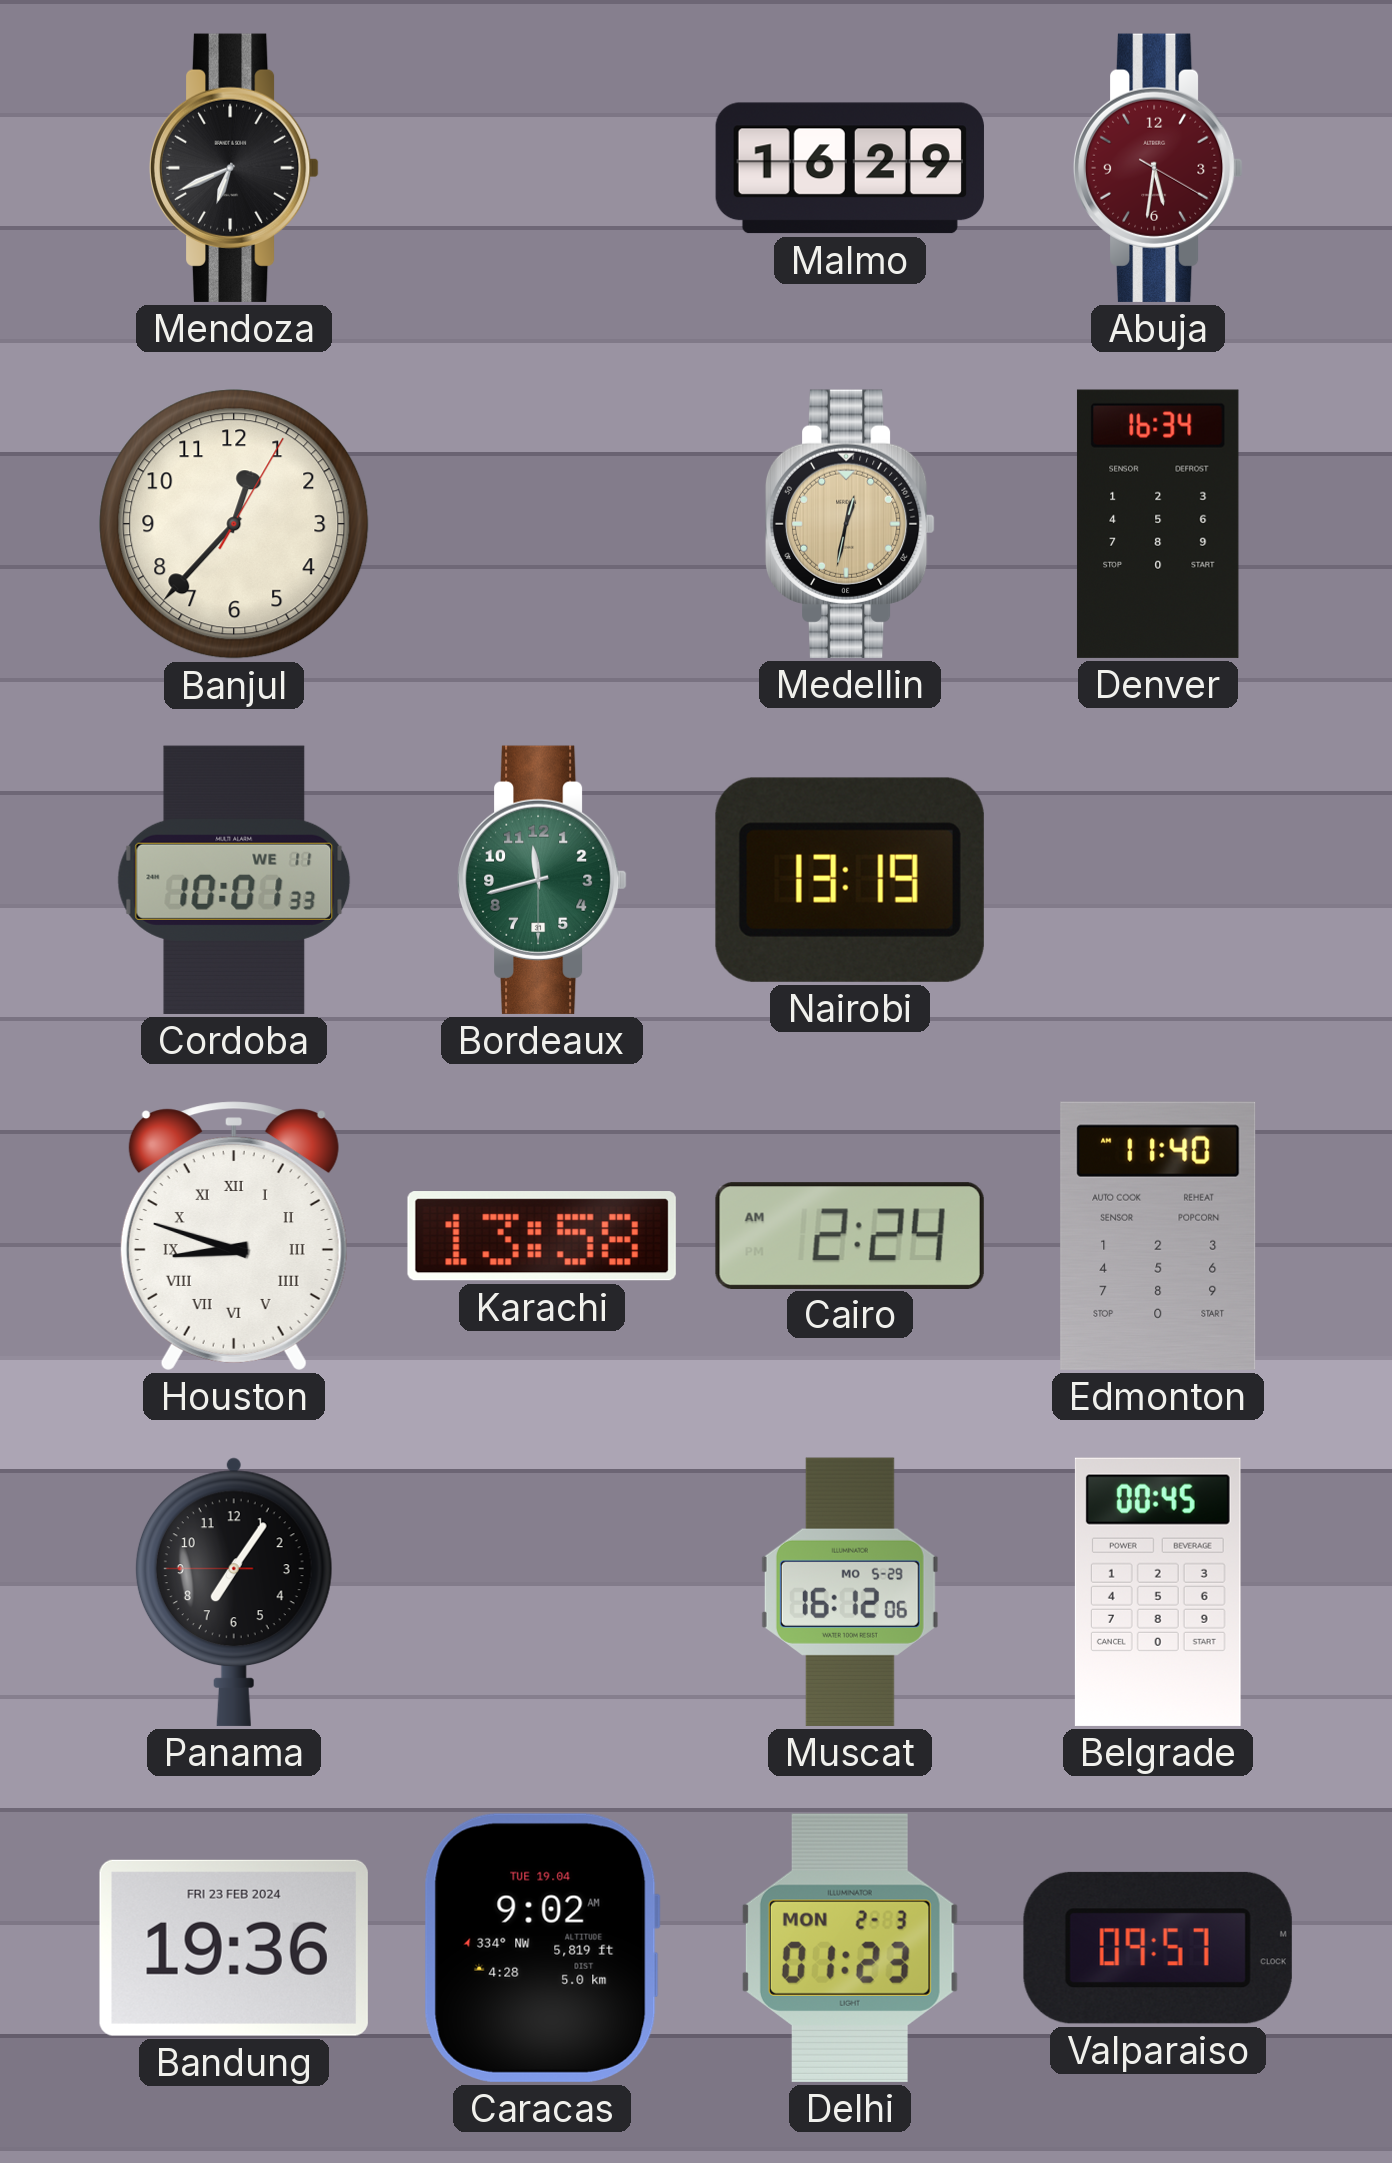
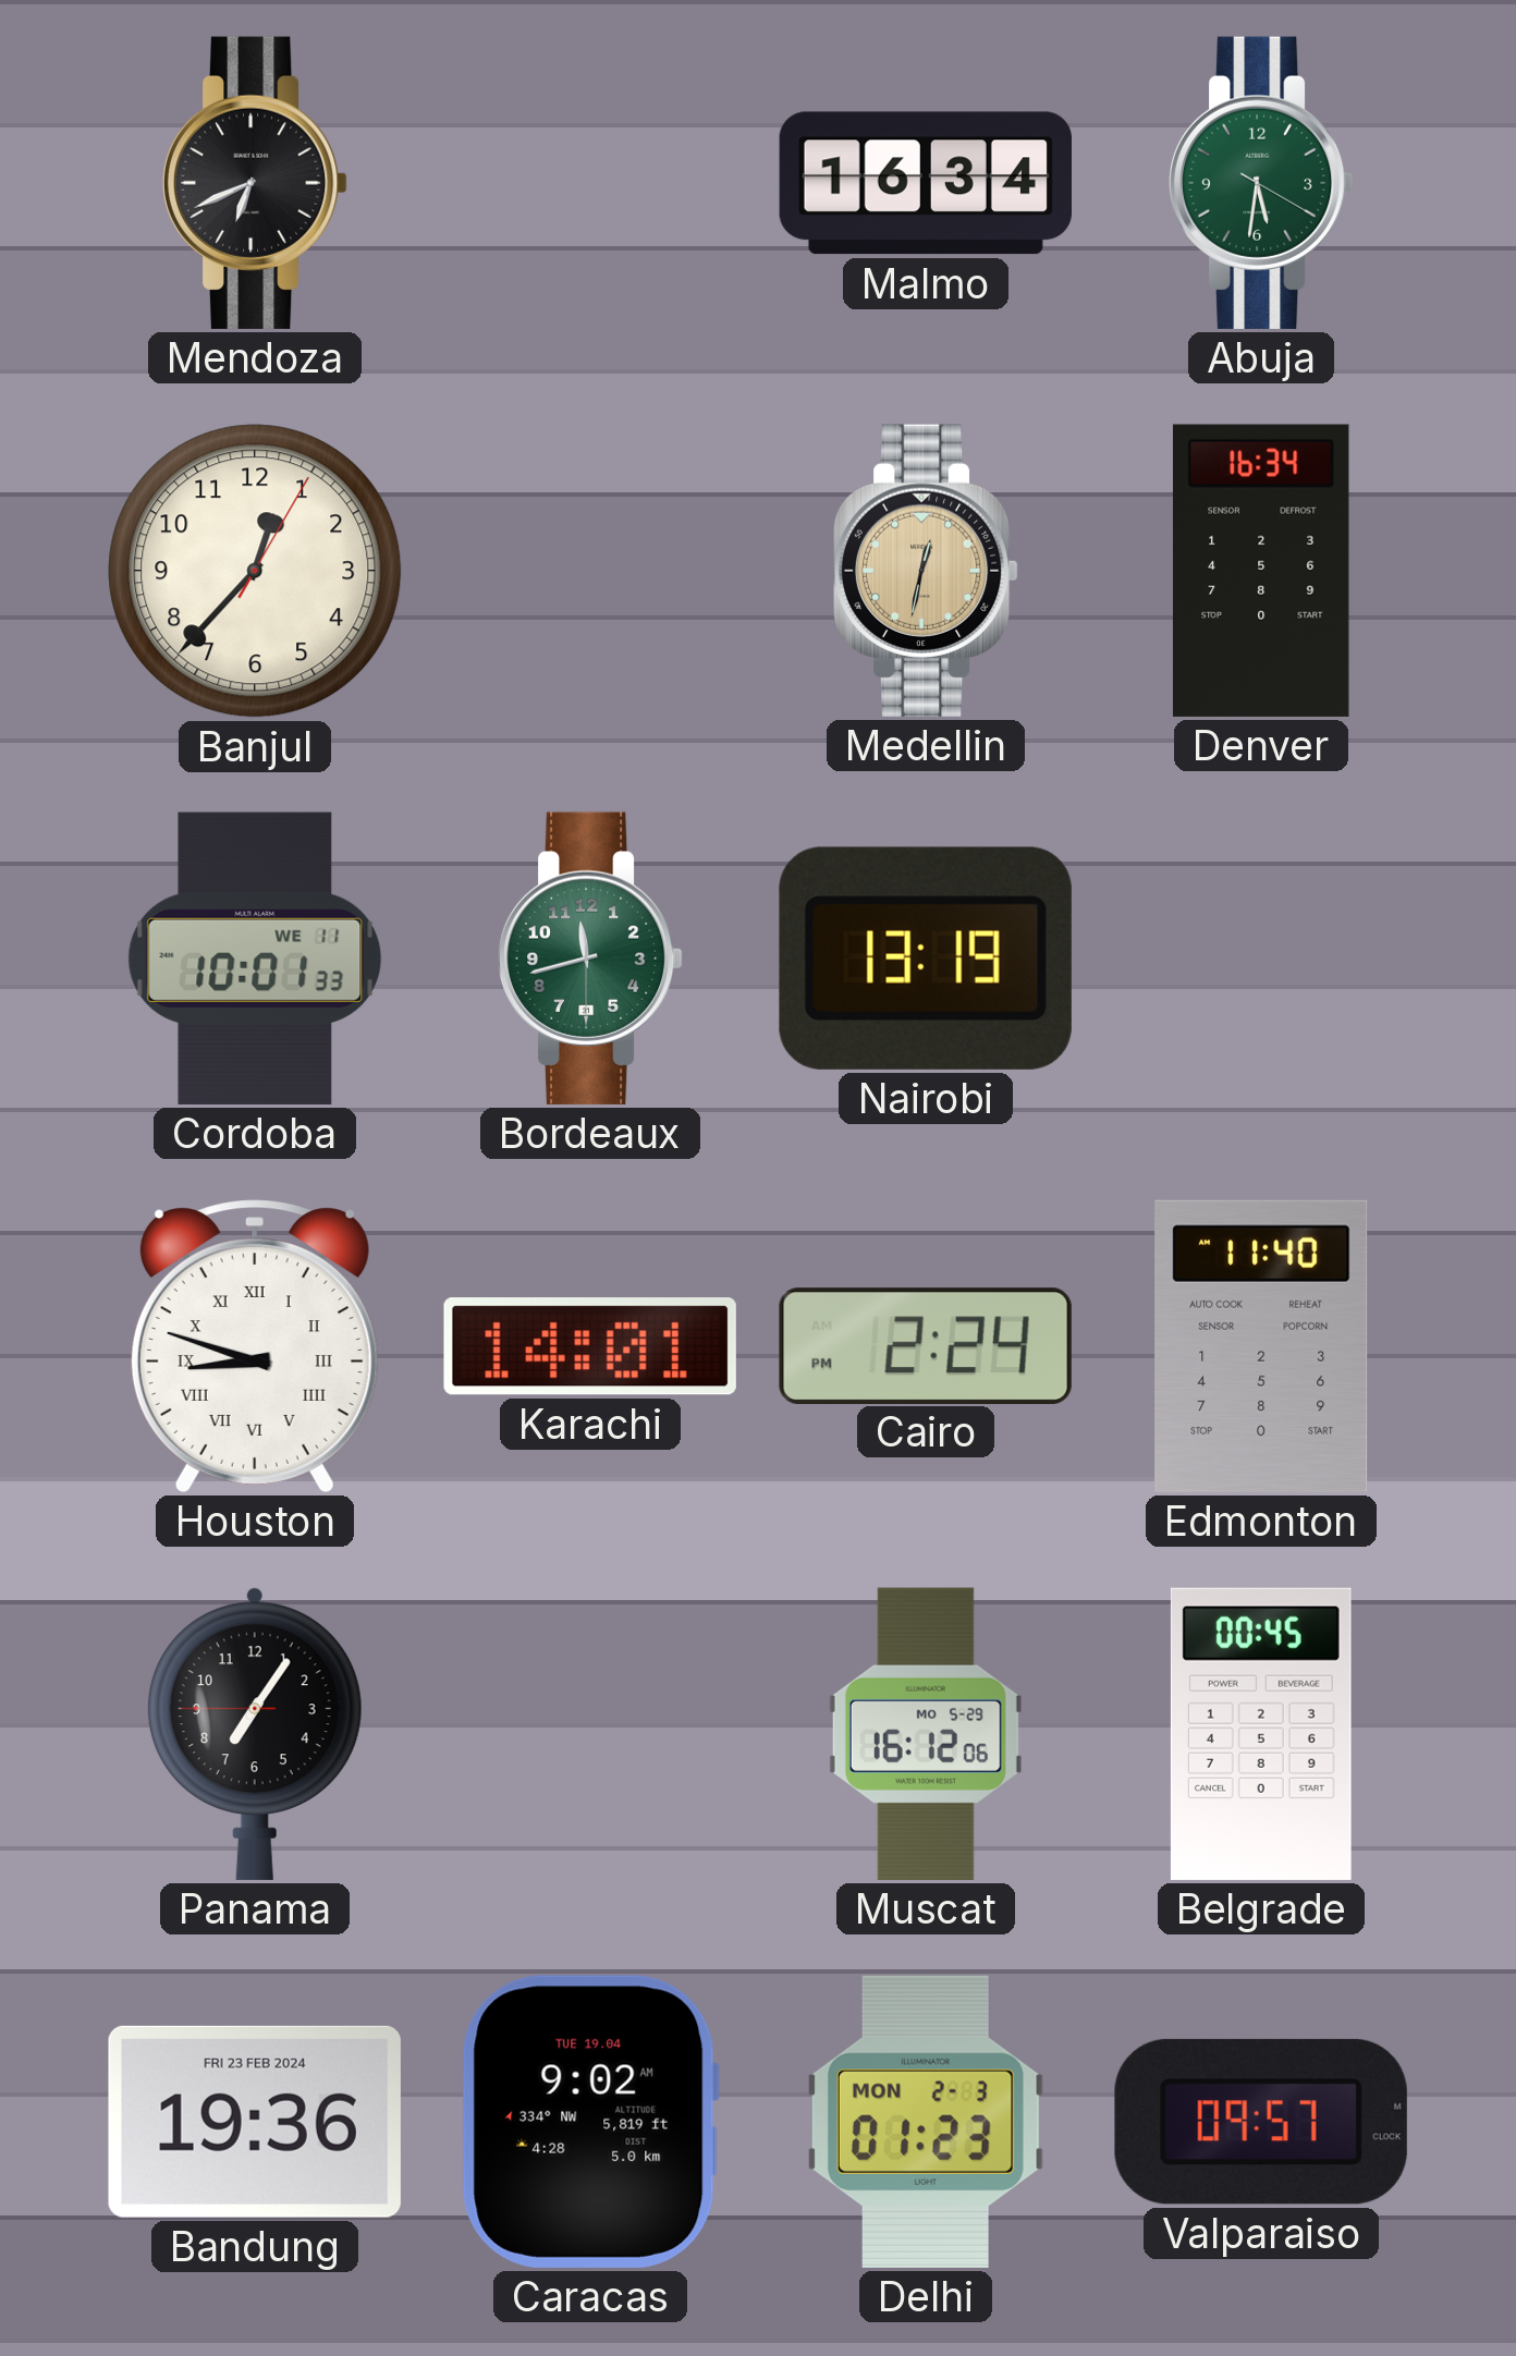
Malmo: 16:29 -> 16:34 (926, 183)
Abuja dial: burgundy -> green (1261, 183)
Karachi: 13:58 -> 14:01 (590, 1346)
Cairo: 2:24 AM -> 2:24 PM (926, 1345)
